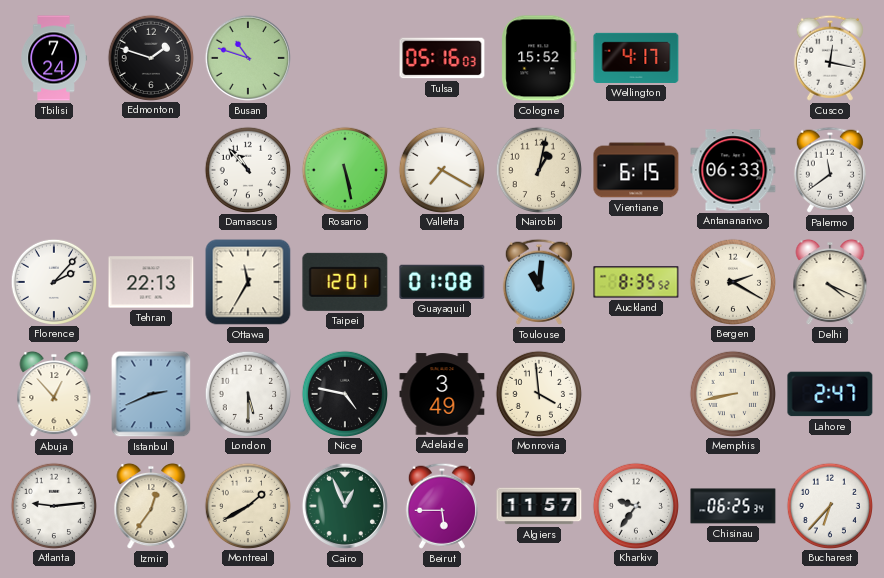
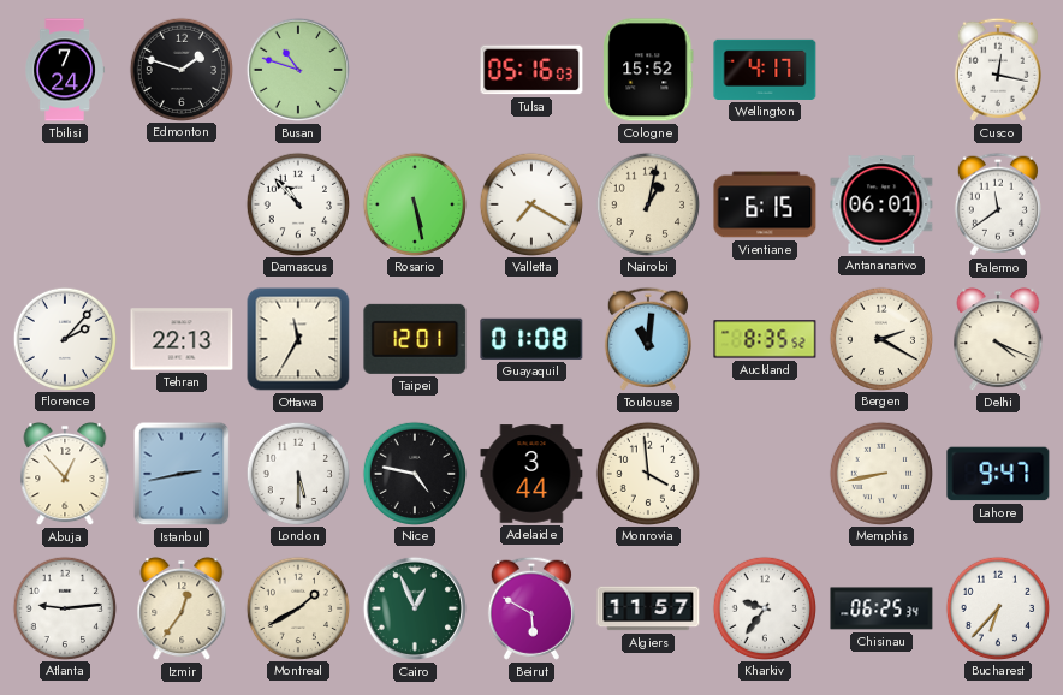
Antananarivo: 06:33 -> 06:01 (881, 204)
Istanbul: 2:41 -> 2:43 (182, 474)
Adelaide: 3:49 -> 3:44 (531, 474)
Lahore: 2:47 -> 9:47 (998, 474)
Beirut: 5:45 -> 5:50 (531, 608)
